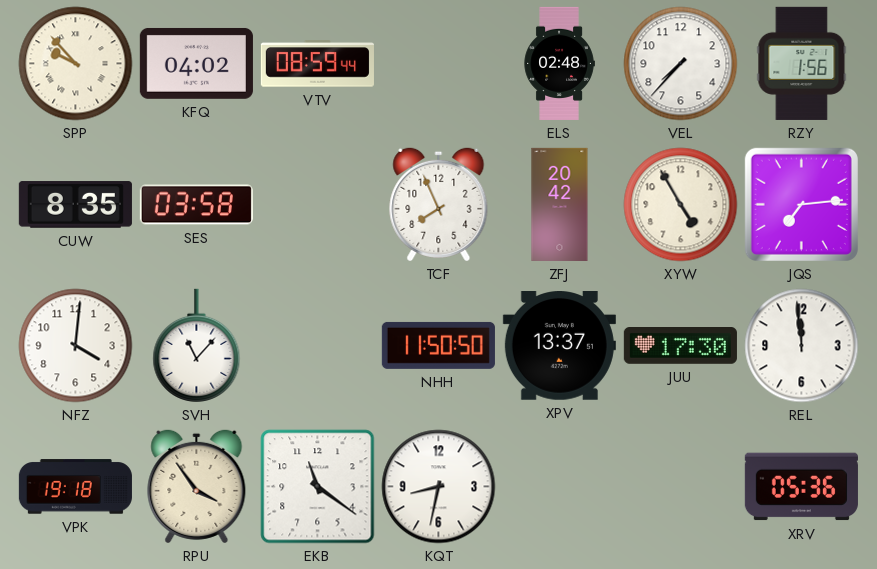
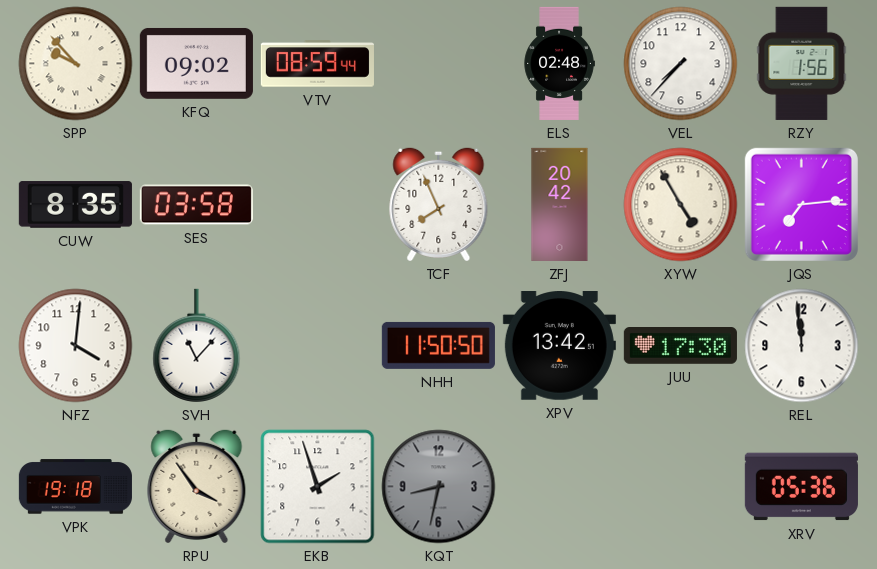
KFQ: 04:02 -> 09:02 (196, 63)
XPV: 13:37 -> 13:42 (559, 346)
EKB: 11:21 -> 1:57 (318, 487)
KQT dial: white -> grey (439, 487)
